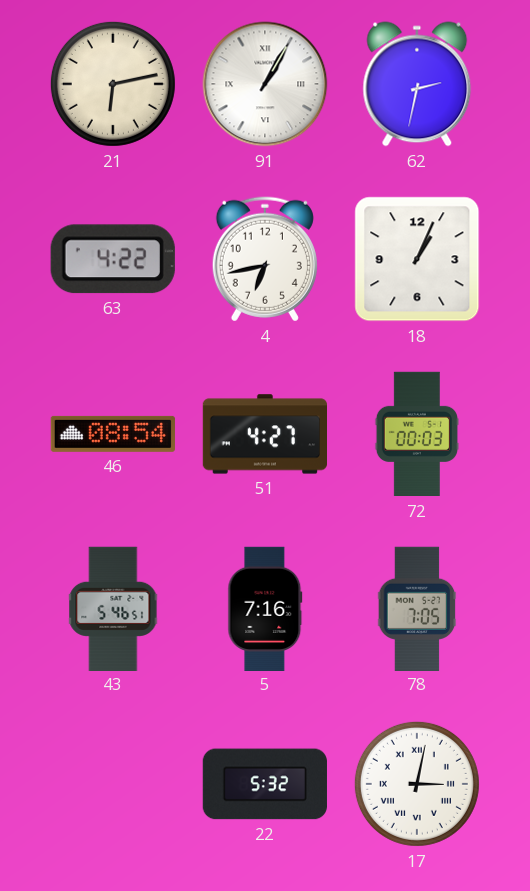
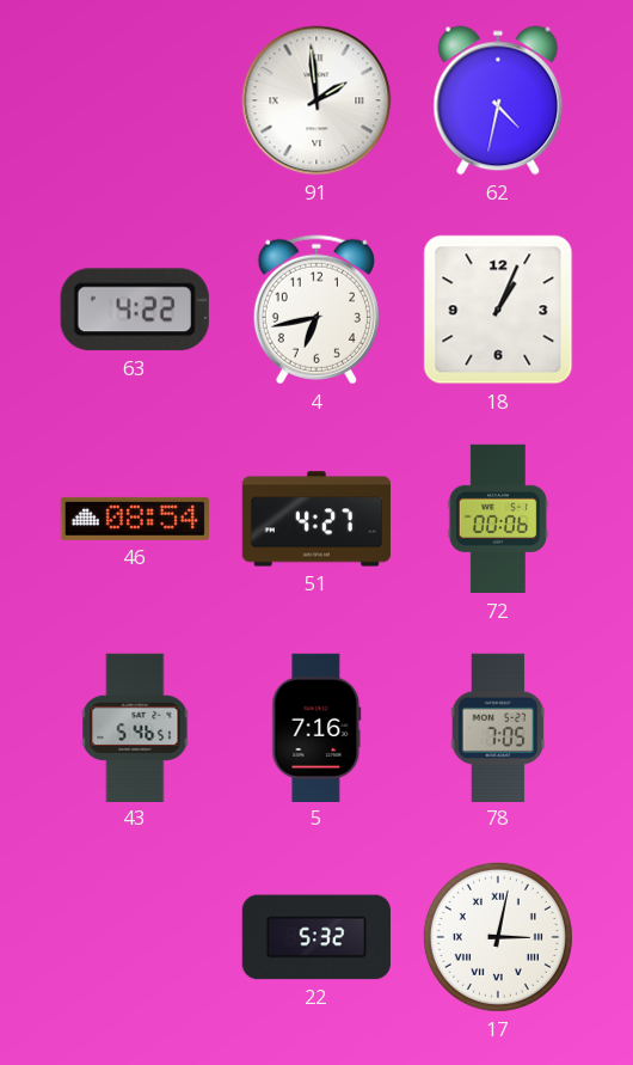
21: 6:13 -> none (113, 84)
91: 1:05 -> 1:59 (316, 100)
62: 2:32 -> 4:32 (498, 100)
72: 00:03 -> 00:06 (498, 519)
